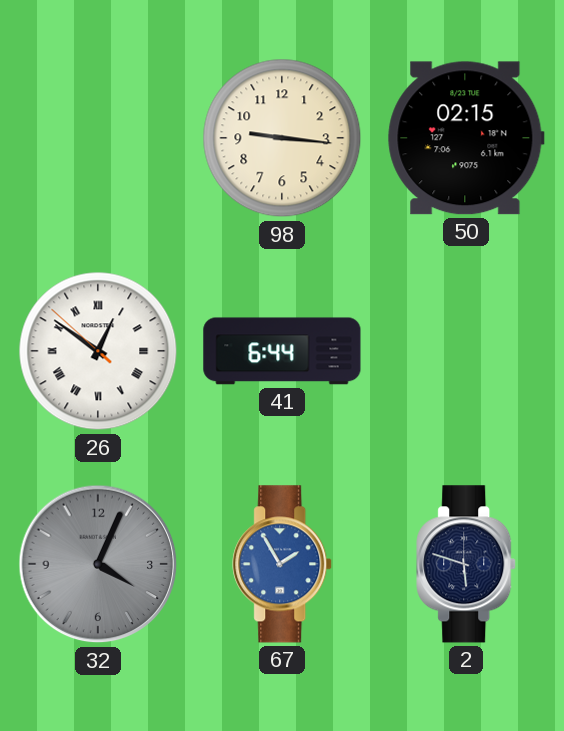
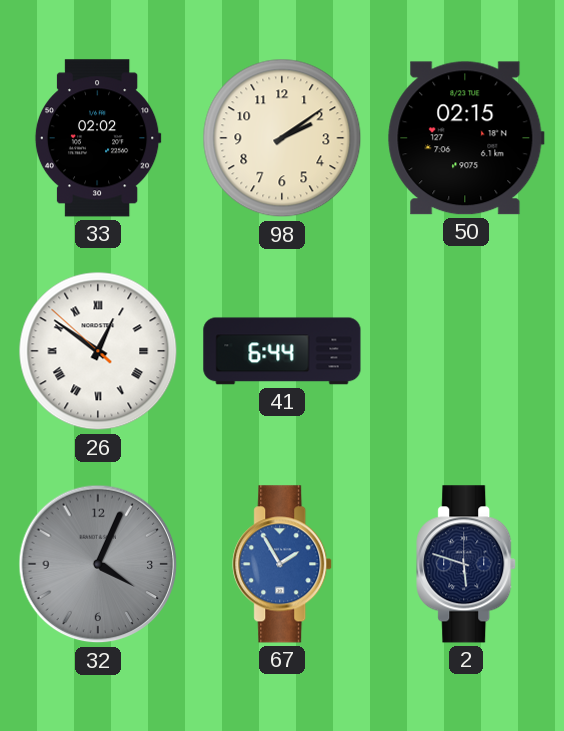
33: none -> 02:02 (98, 138)
98: 9:16 -> 2:09 (282, 138)
